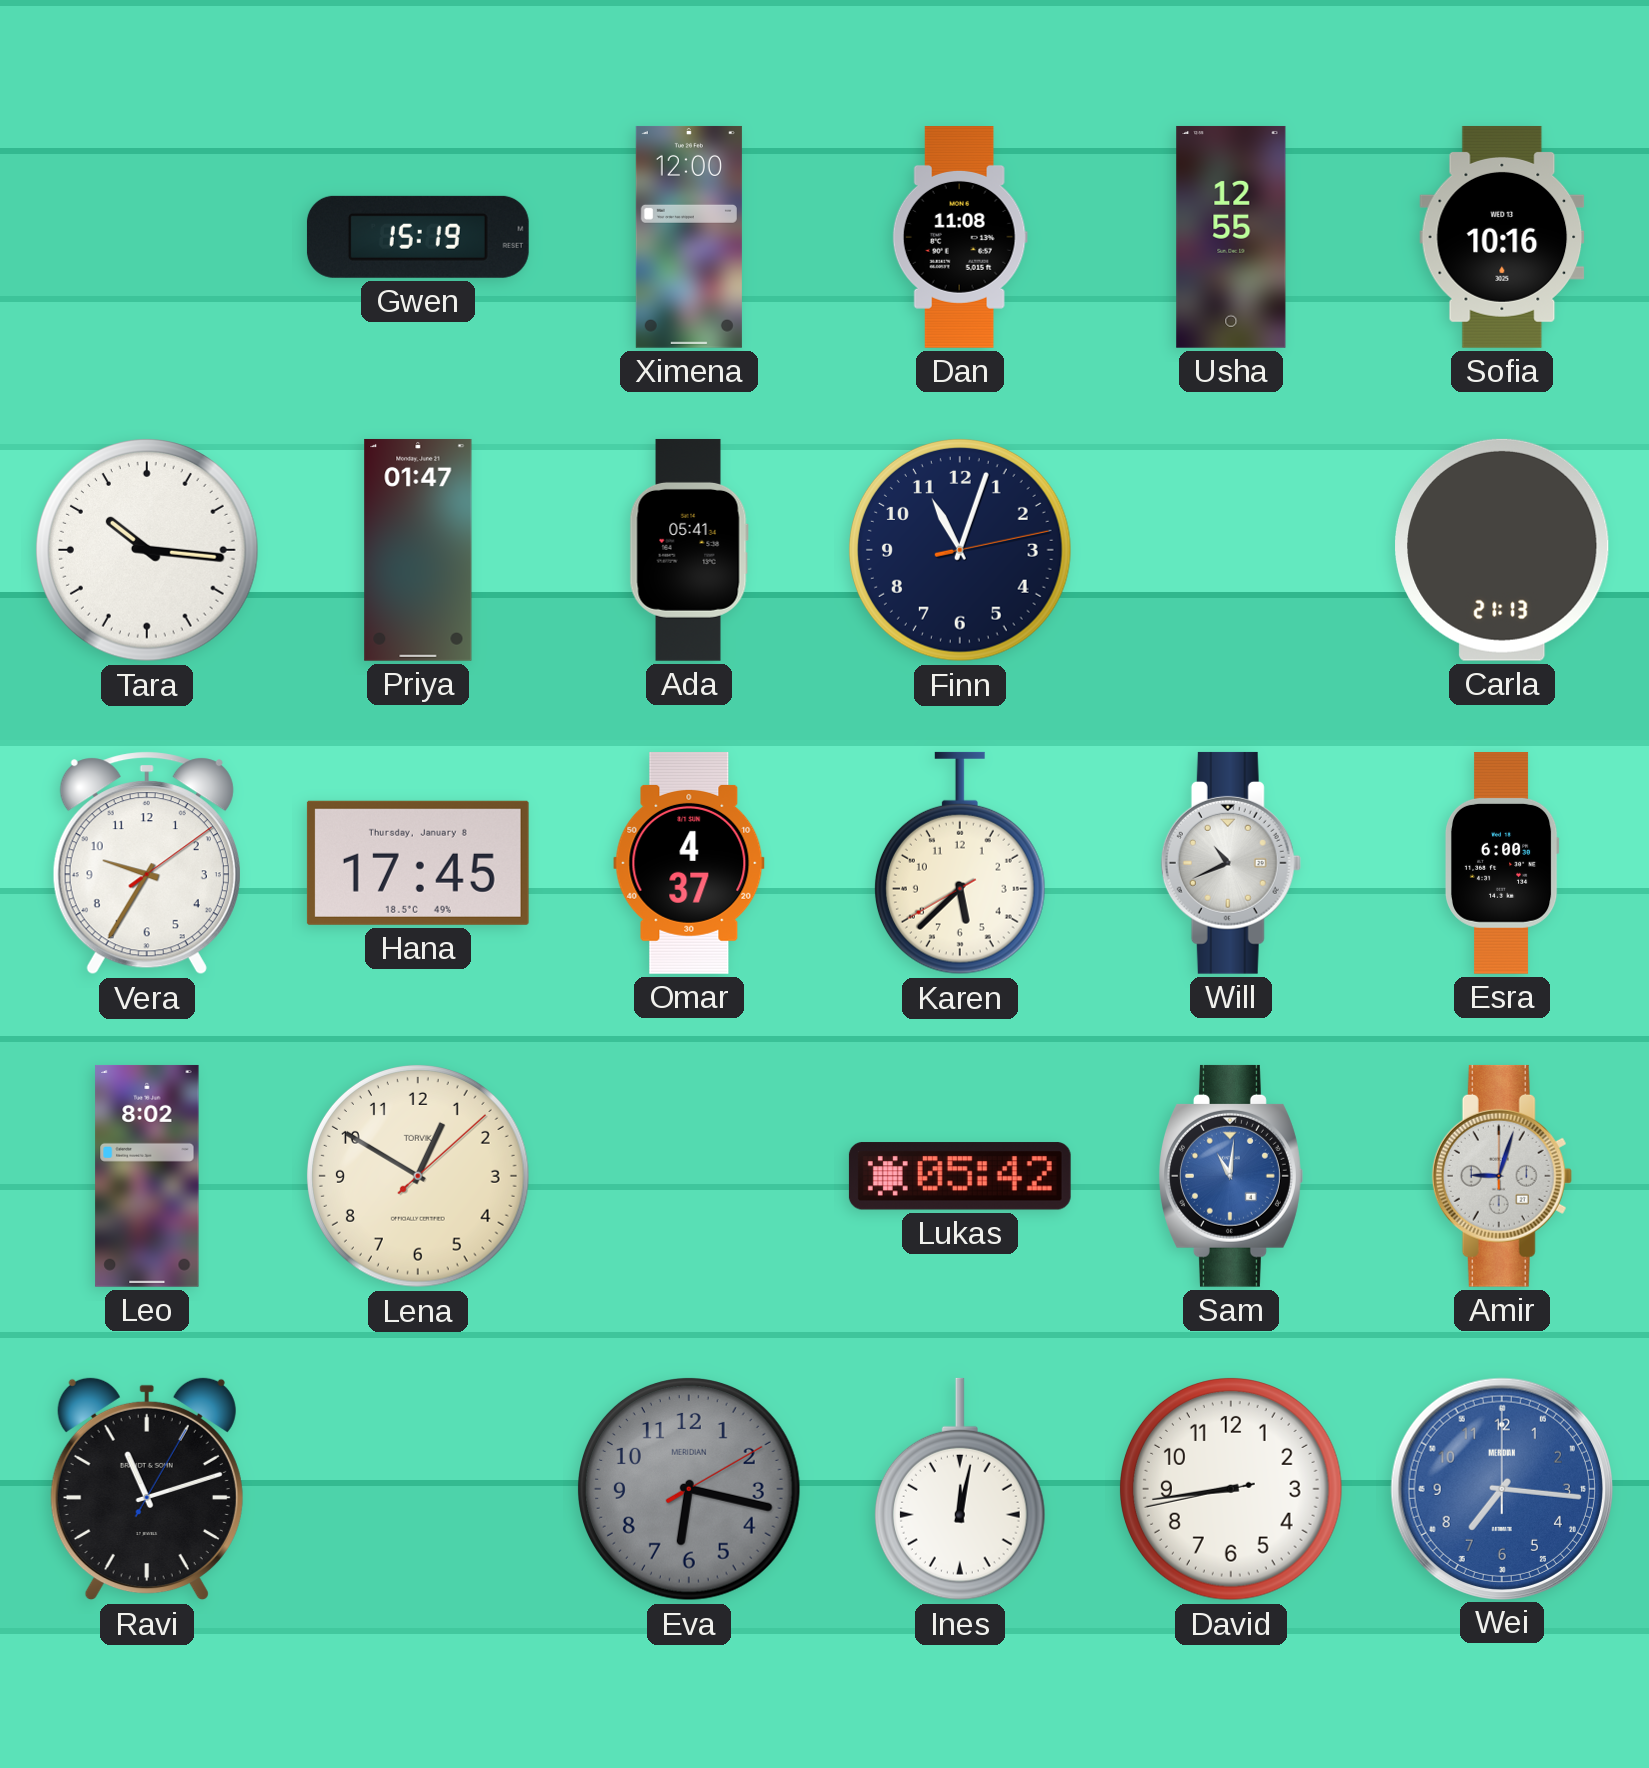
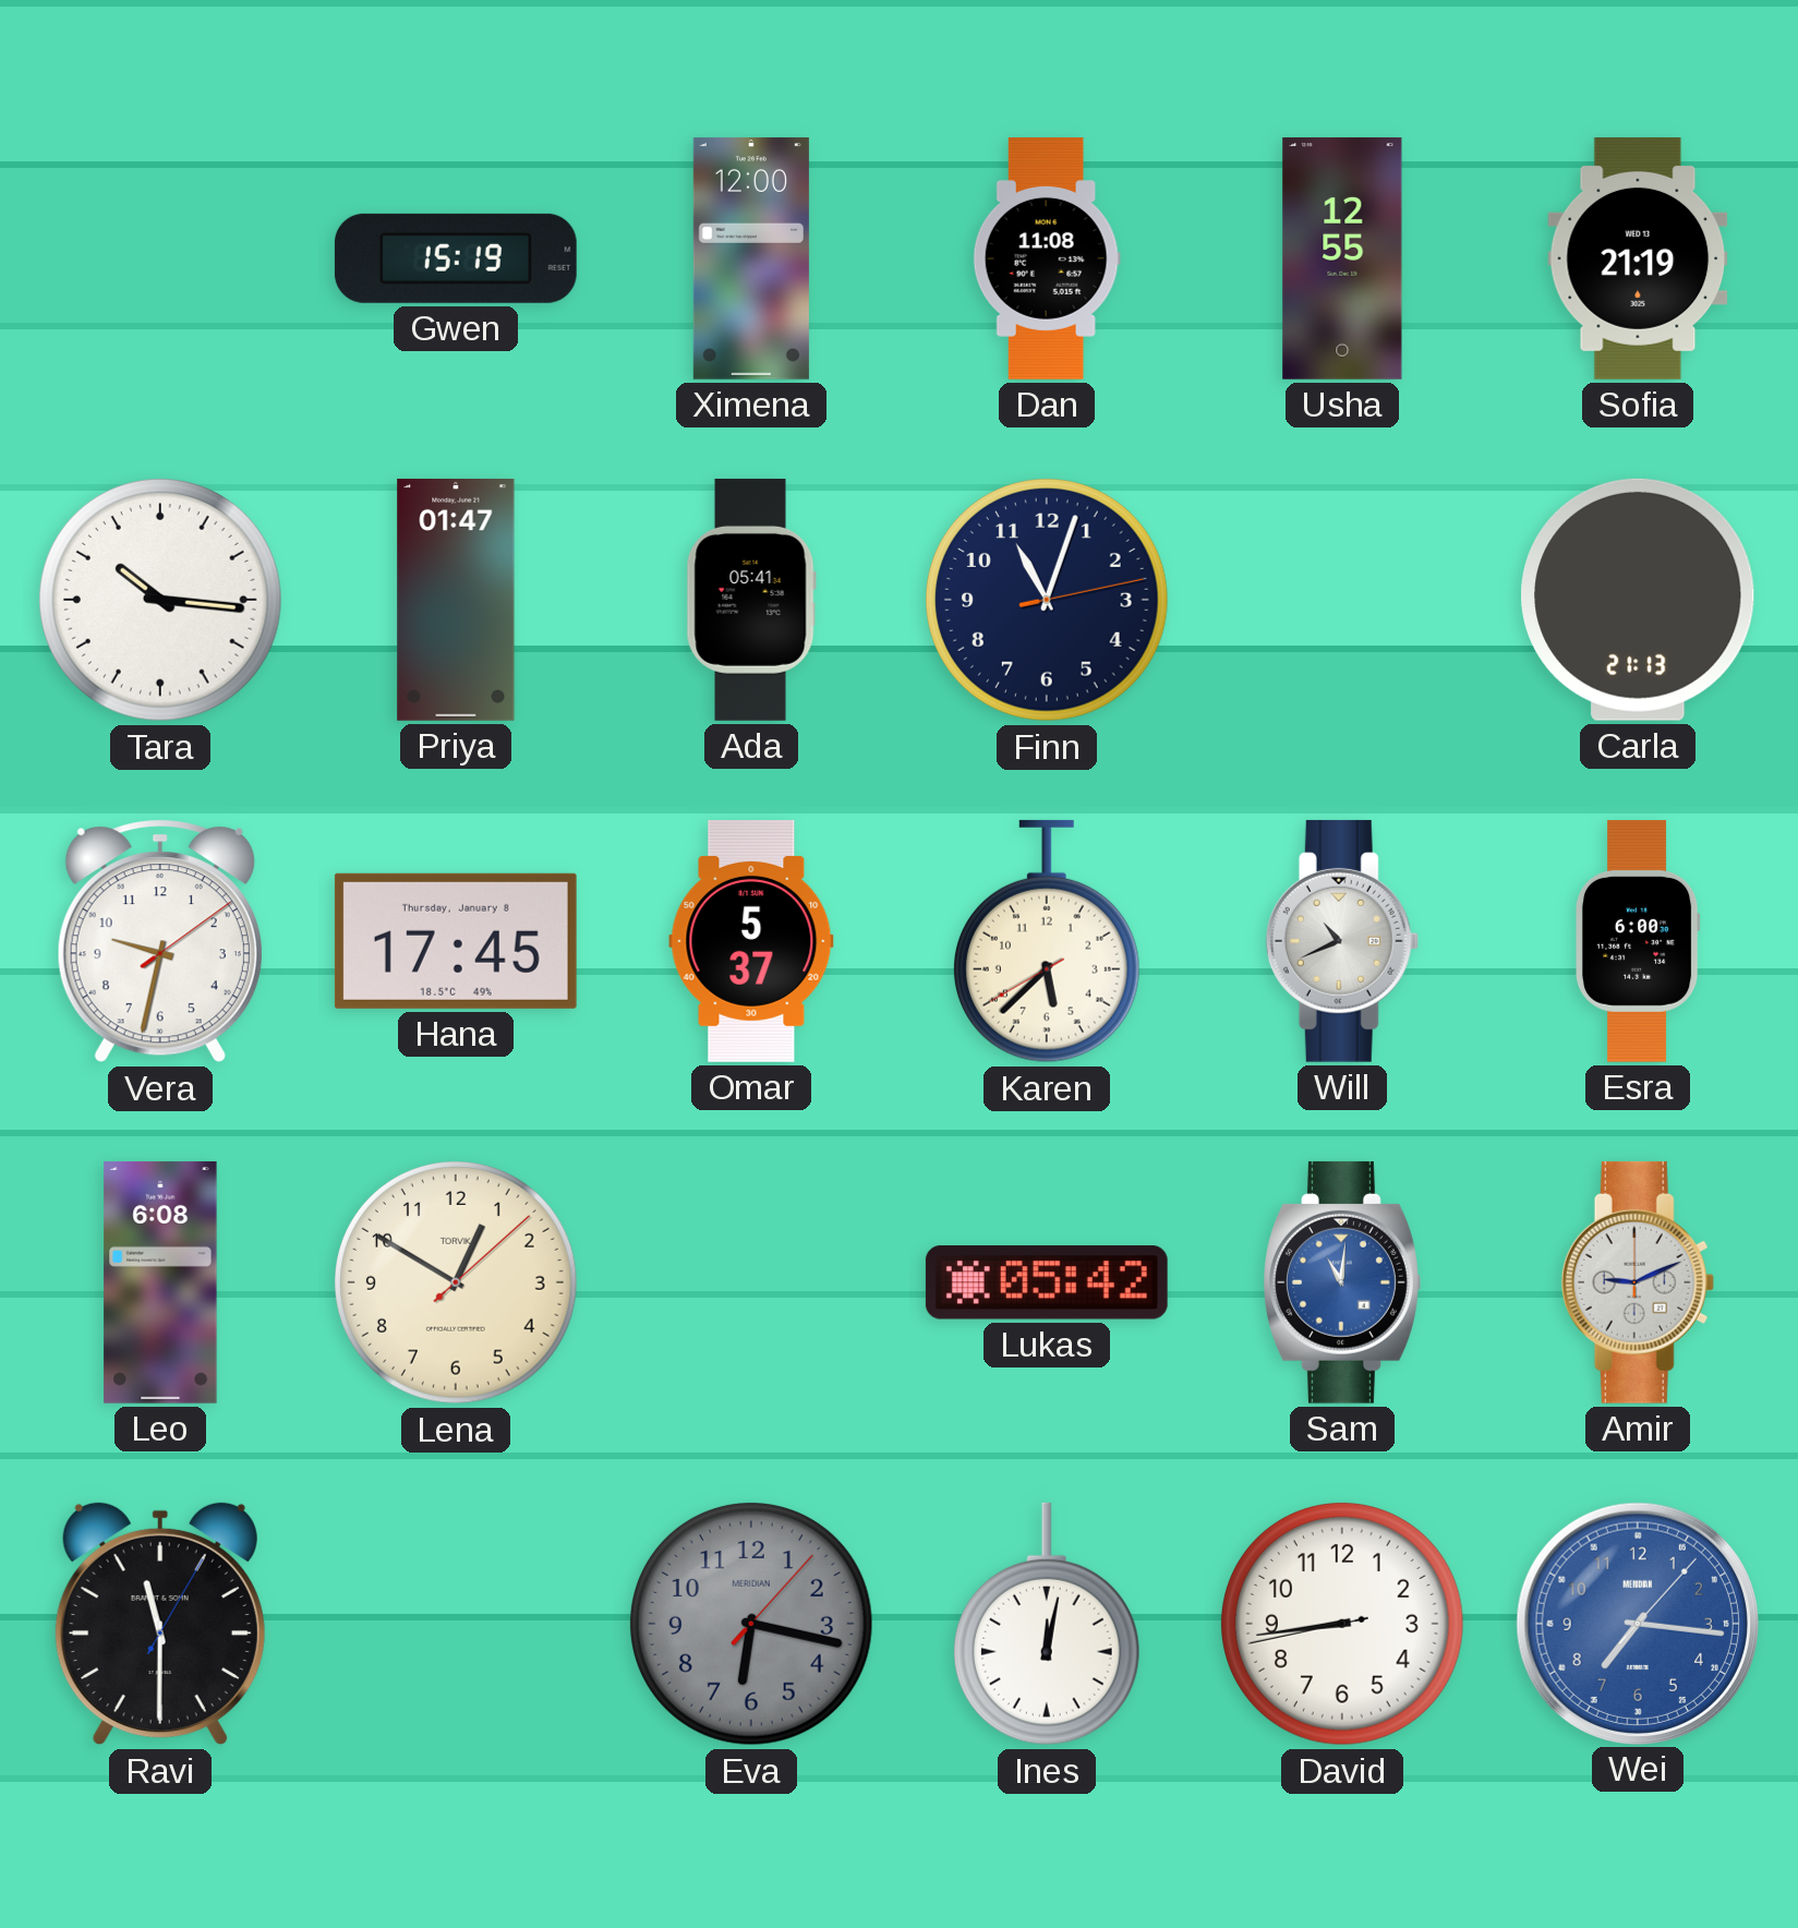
Sofia: 10:16 -> 21:19 (1638, 258)
Vera: 9:35 -> 9:32 (160, 941)
Omar: 4:37 -> 5:37 (751, 941)
Leo: 8:02 -> 6:08 (160, 1282)
Amir: 9:03 -> 9:11 (1638, 1282)
Ravi: 11:12 -> 11:30 (160, 1624)
Eva: 6:17:10 -> 6:17:07 (752, 1625)
Wei: 7:16:00 -> 7:16:07 (1637, 1623)
